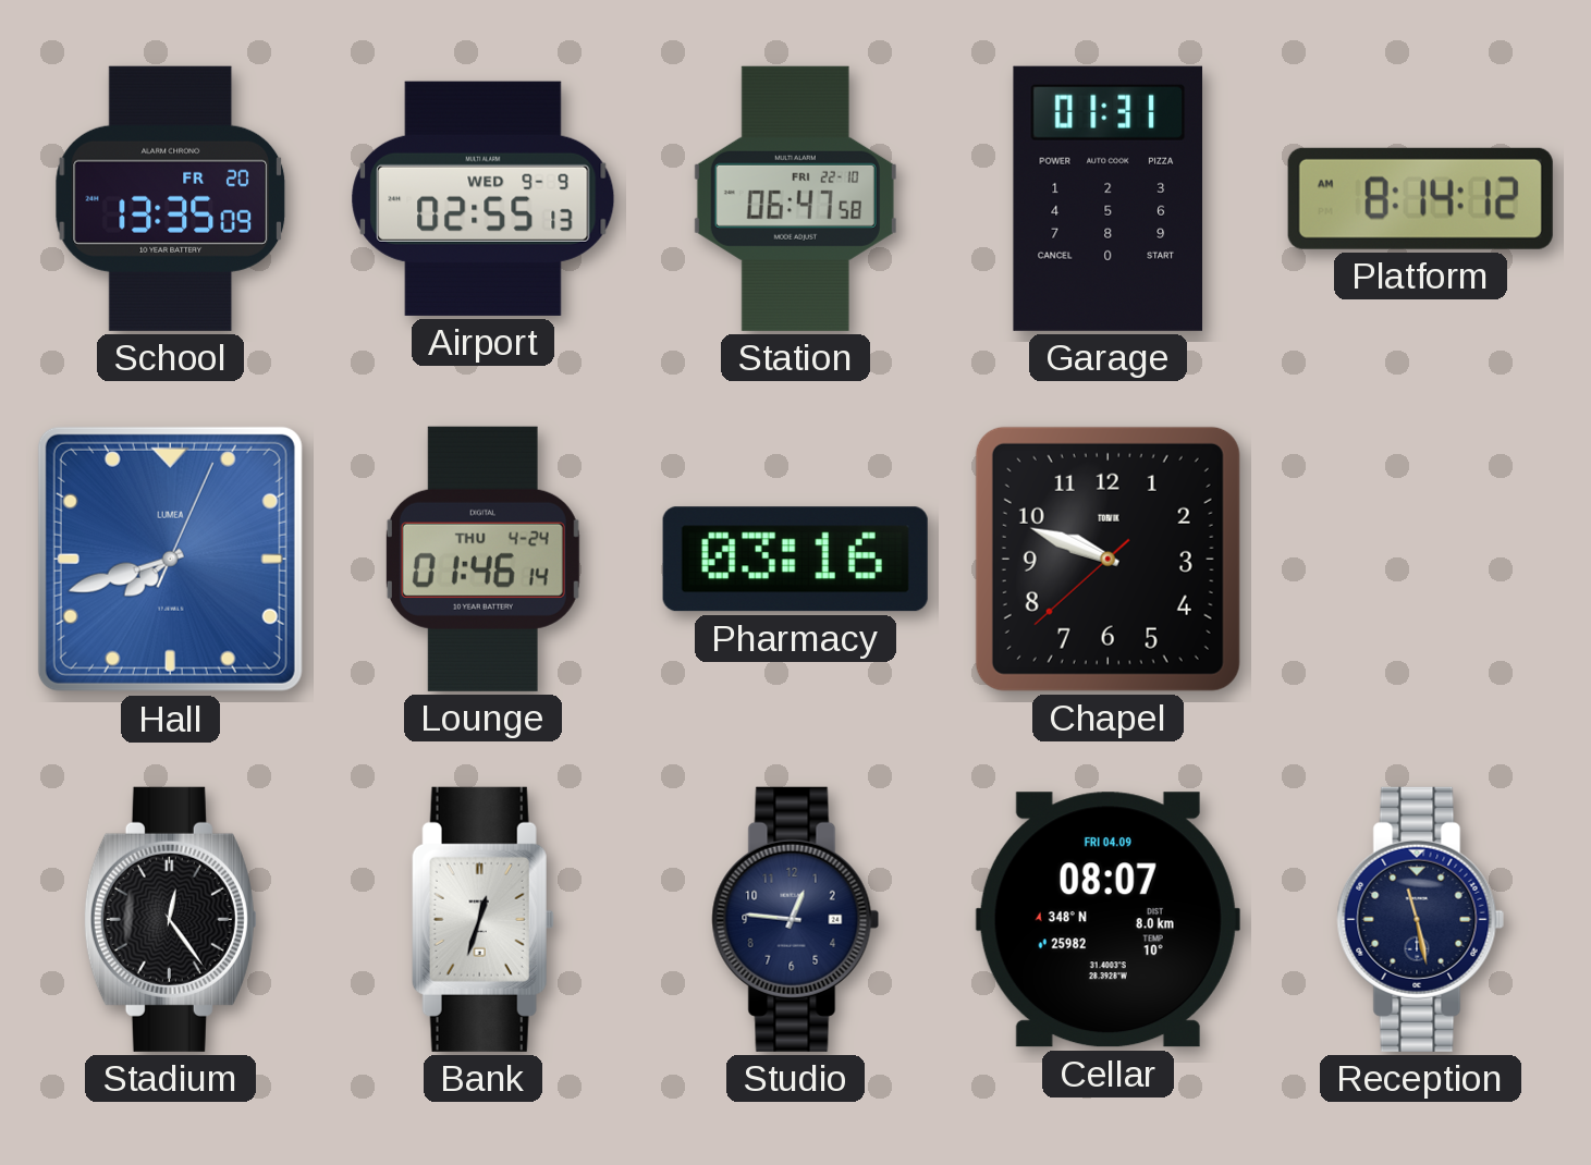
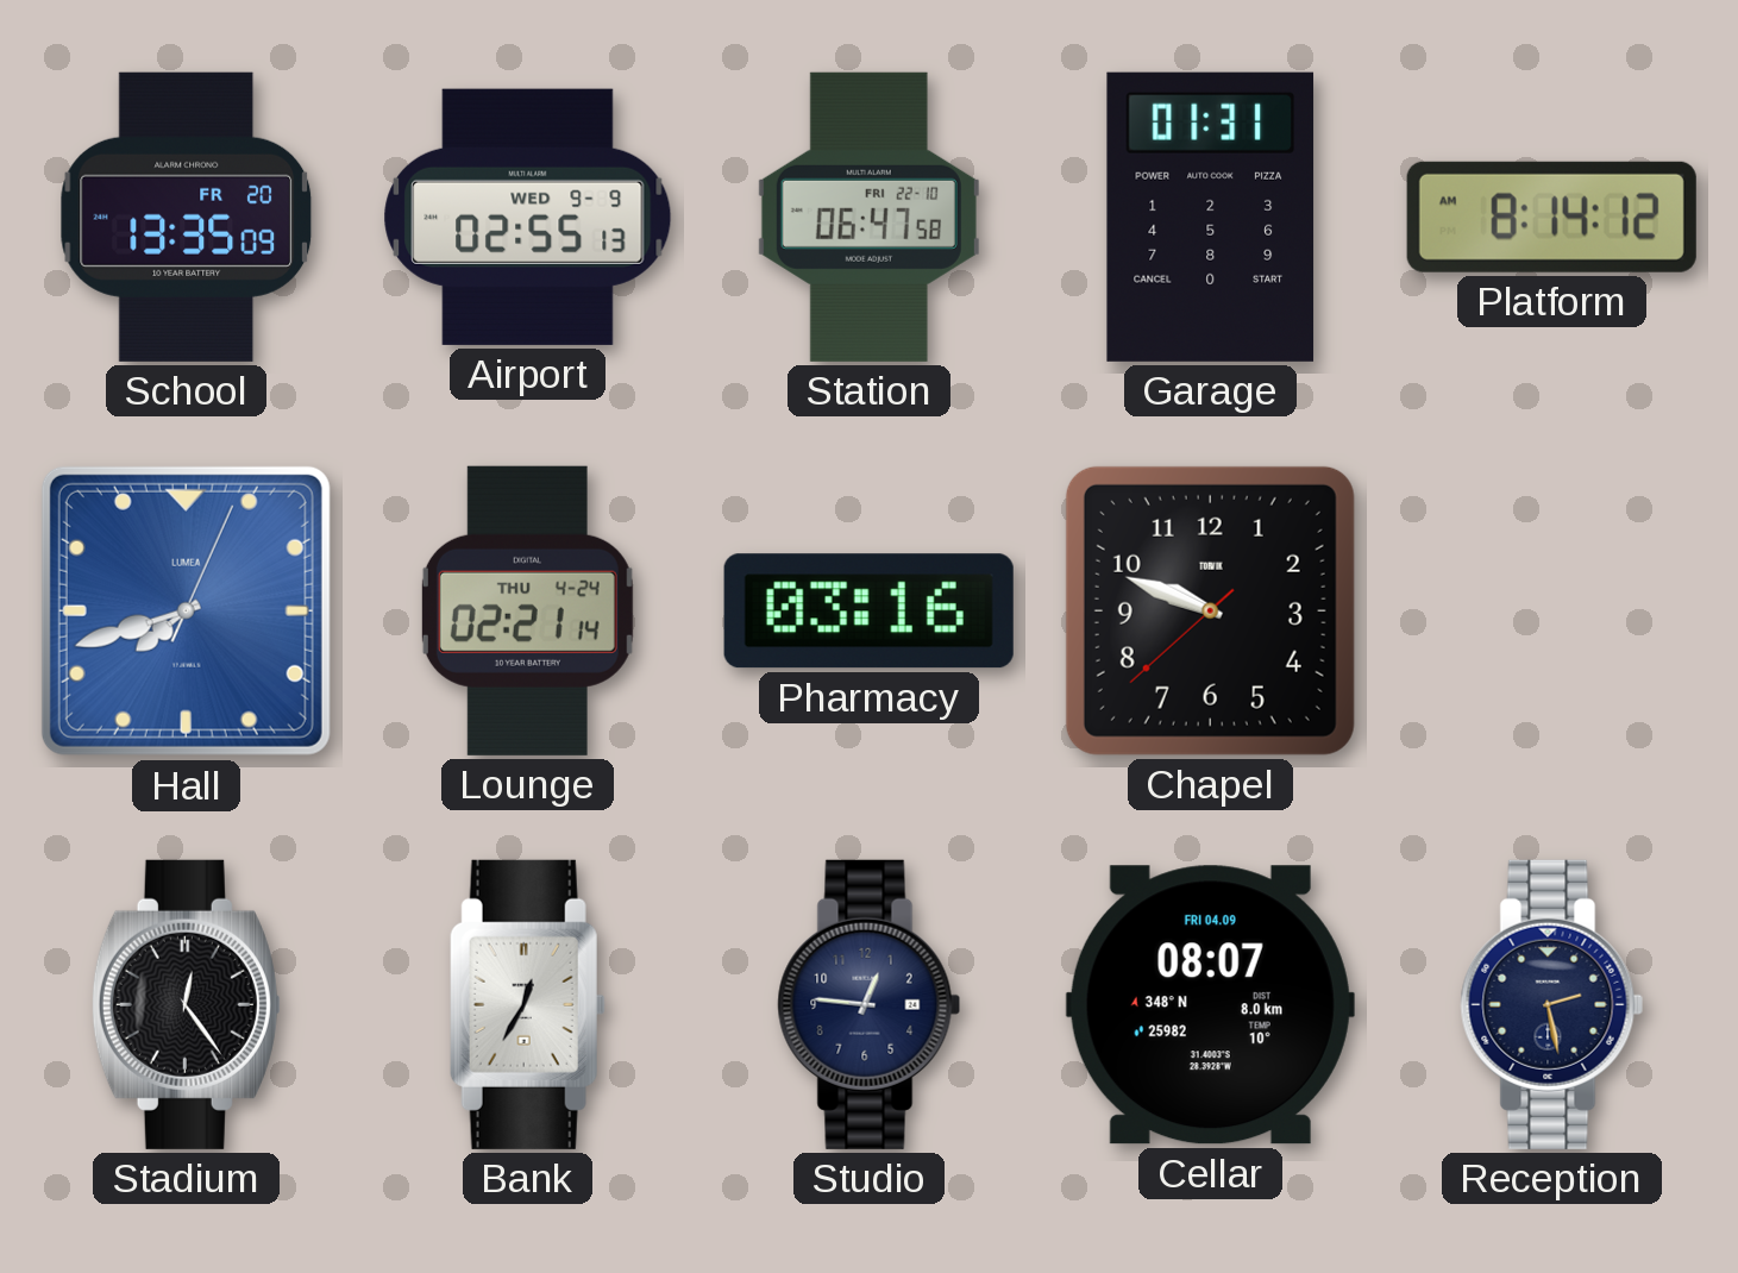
Lounge: 01:46 -> 02:21 (527, 610)
Bank: 12:33 -> 12:35 (527, 1004)
Reception: 11:28 -> 2:28 (1552, 1004)
